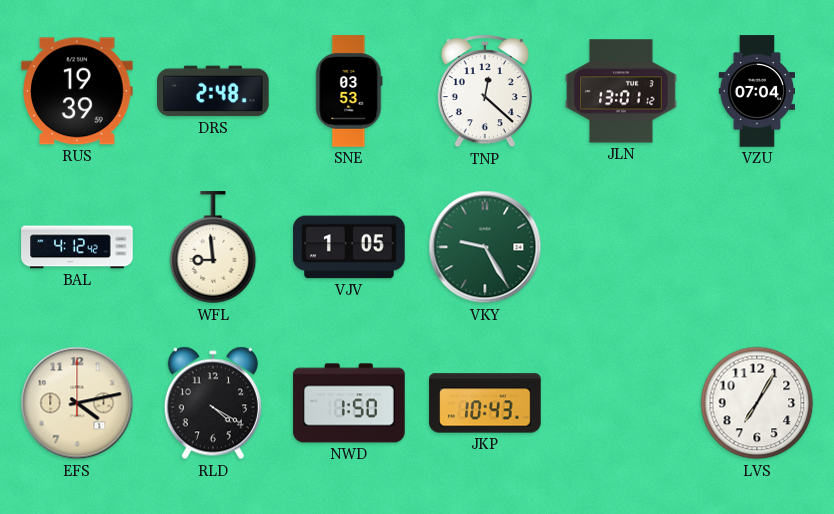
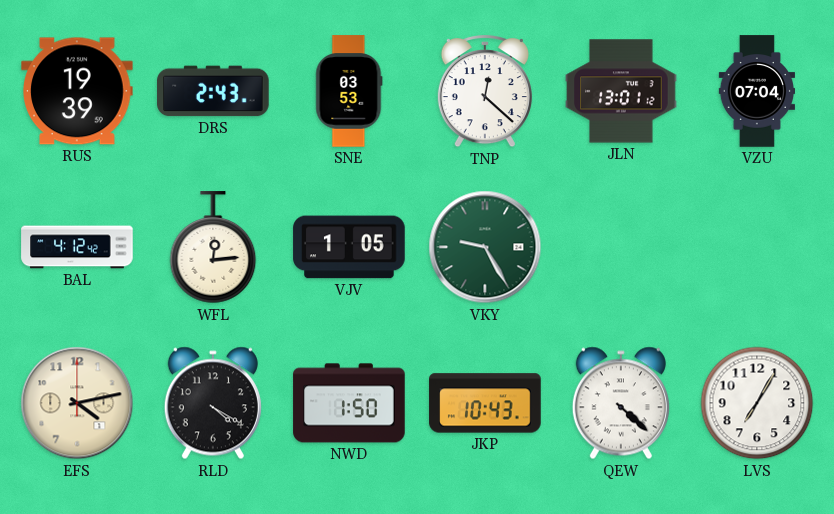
DRS: 2:48 -> 2:43 (213, 91)
WFL: 8:59 -> 12:14 (213, 248)
QEW: none -> 4:22 (621, 403)
